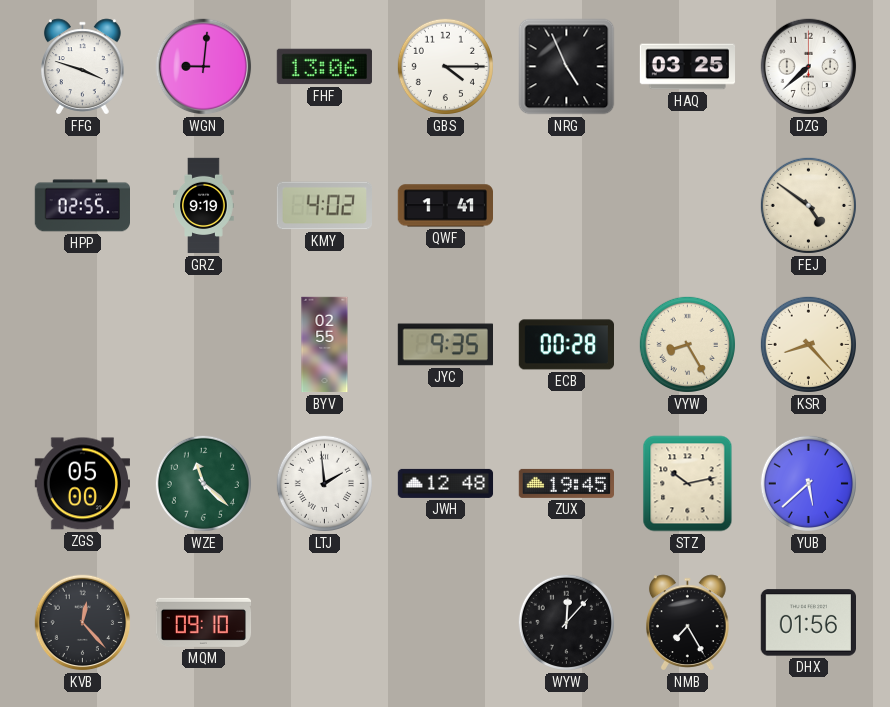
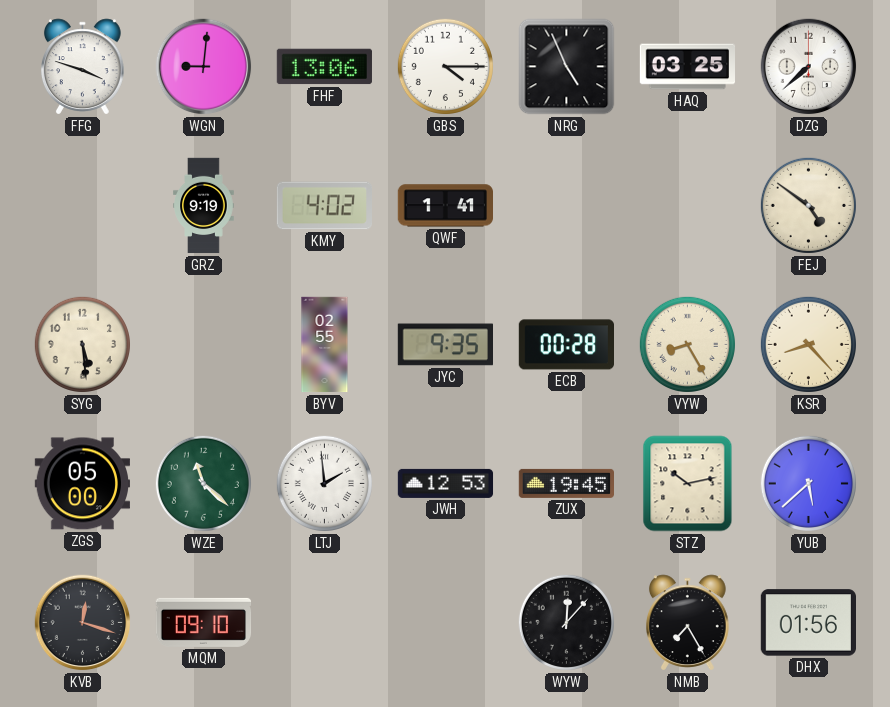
HPP: 02:55 -> none (82, 206)
SYG: none -> 5:29 (82, 344)
JWH: 12:48 -> 12:53 (446, 483)
KVB: 12:23 -> 12:18 (83, 623)
